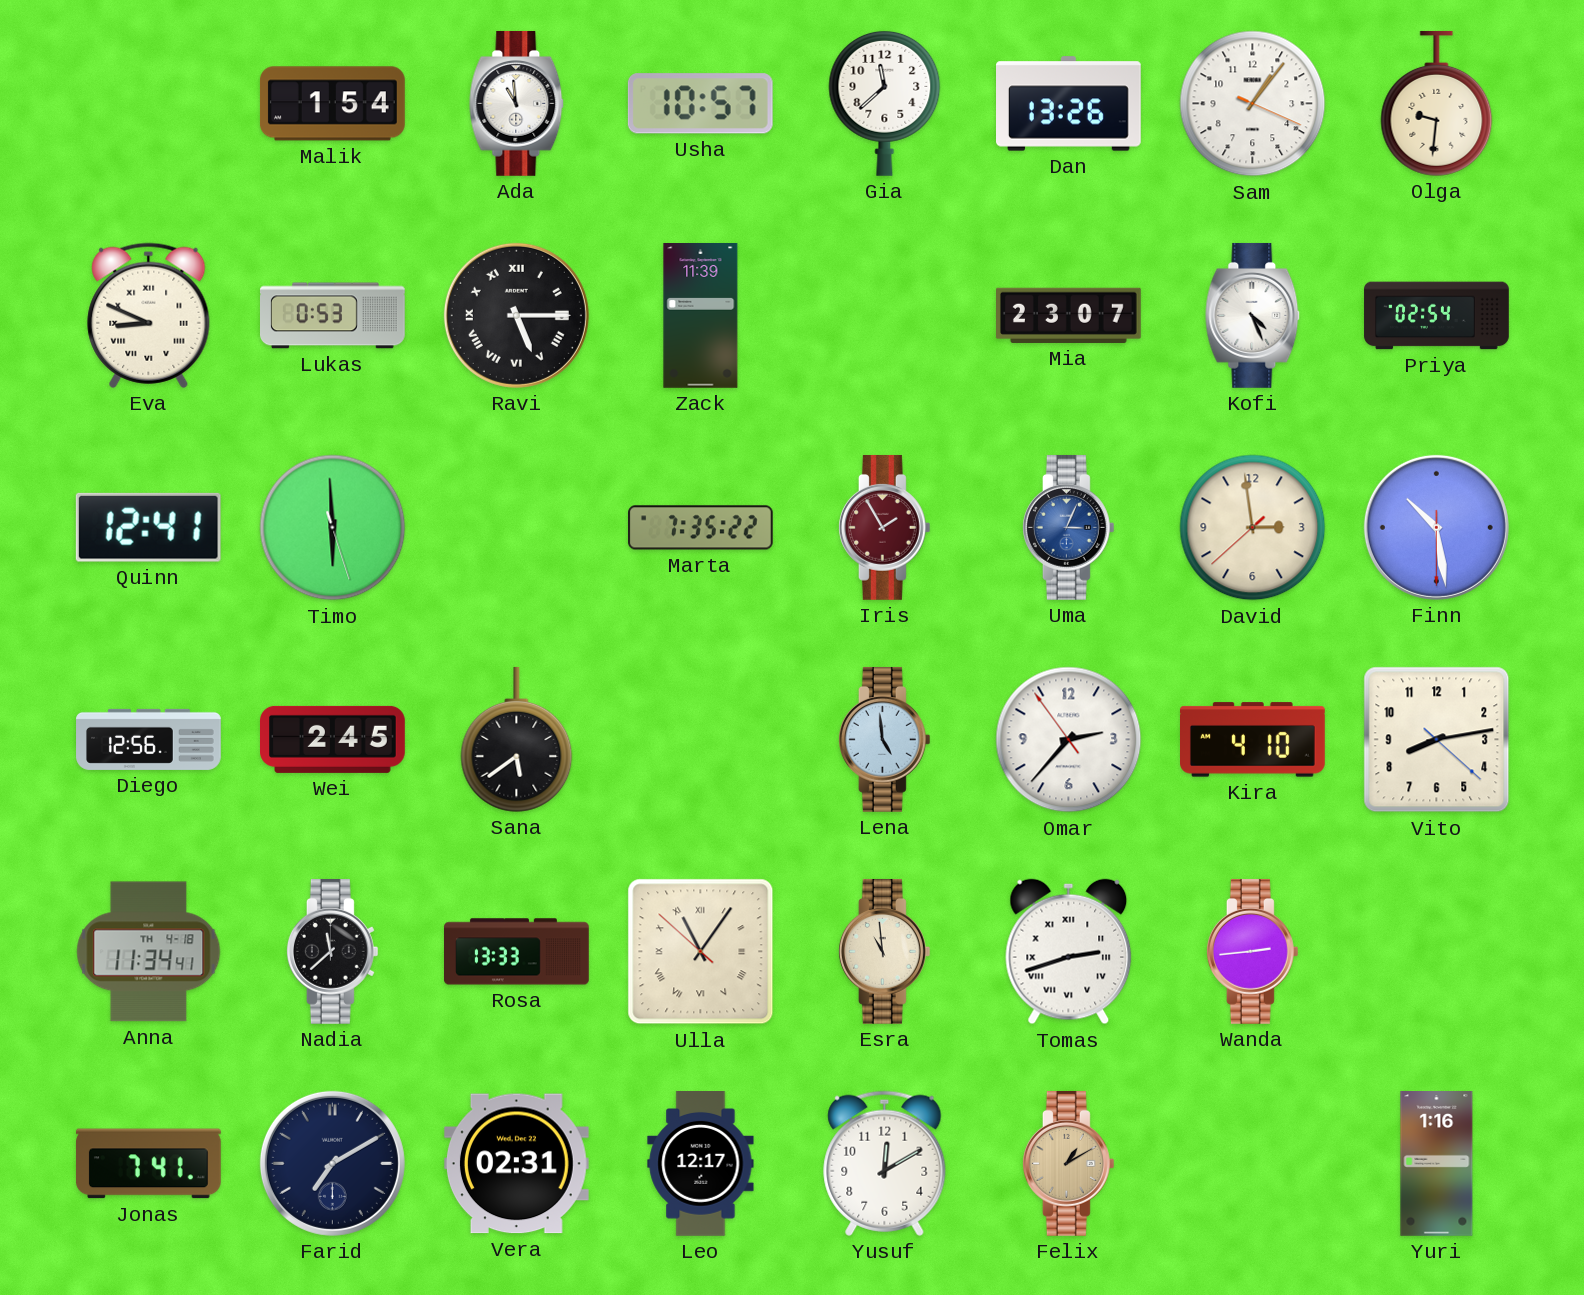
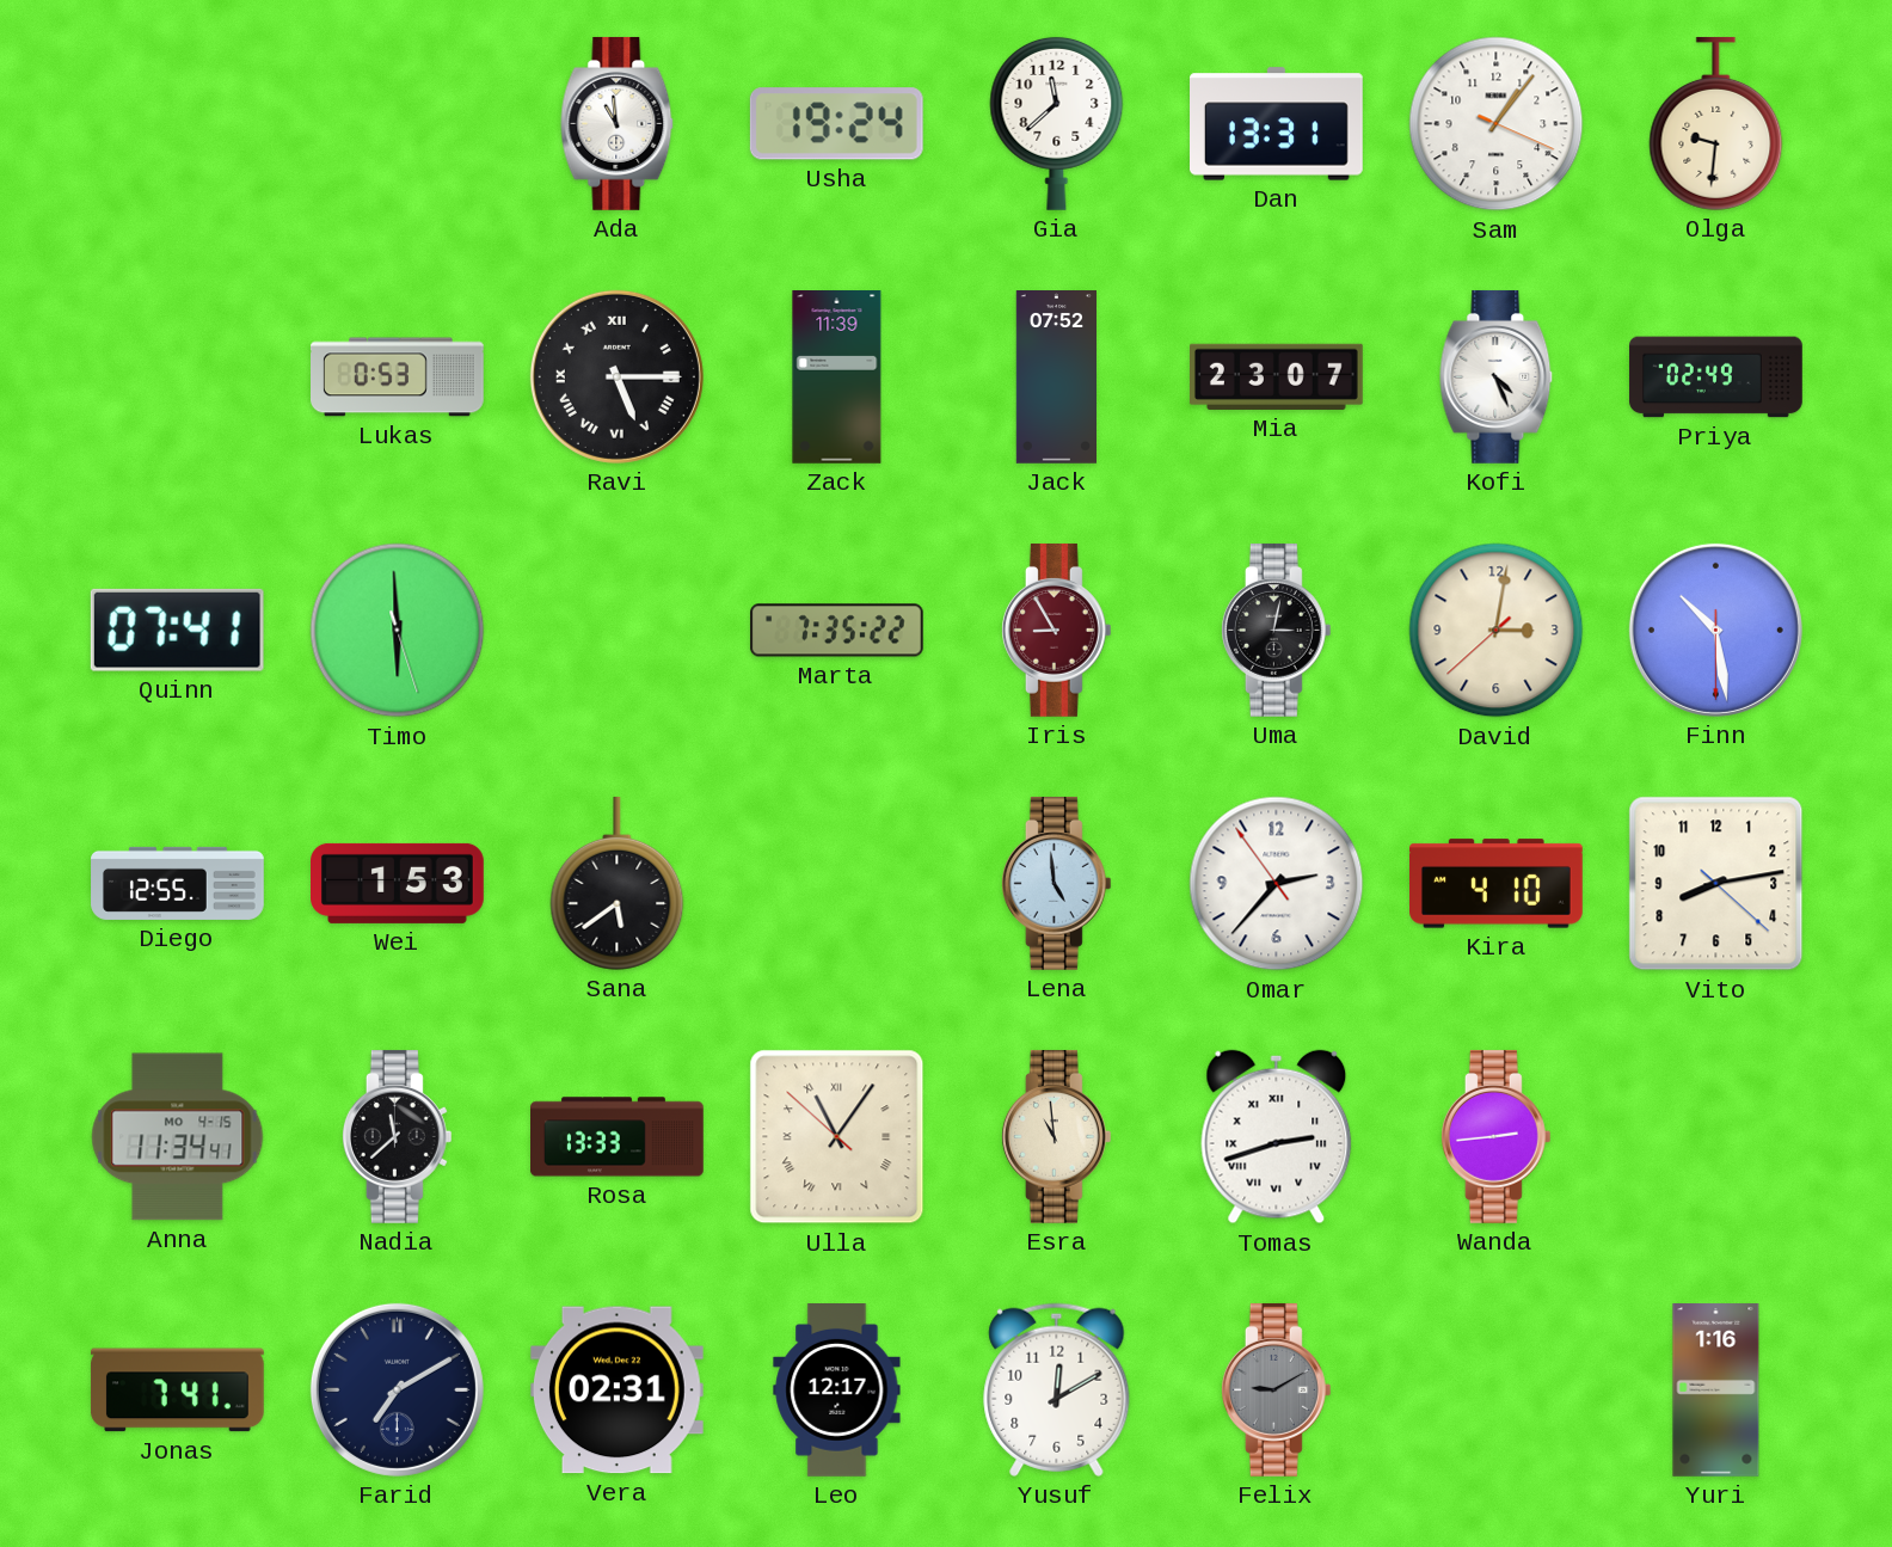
Malik: 1:54 -> none (332, 104)
Usha: 10:57 -> 19:24 (836, 124)
Dan: 13:26 -> 13:31 (1277, 124)
Eva: 8:49 -> none (149, 315)
Jack: none -> 07:52 (1056, 377)
Priya: 02:54 -> 02:49 (1716, 377)
Quinn: 12:41 -> 07:41 (177, 630)
Iris: 1:55 -> 8:55 (1056, 630)
Uma: 3:04 -> 3:02 (1276, 630)
Uma dial: blue -> black (1276, 630)
David: 2:58 -> 3:01 (1497, 631)
Diego: 12:56 -> 12:55 (178, 883)
Wei: 2:45 -> 1:53 (398, 883)
Anna date: TH 4-18 -> MO 4-15 (178, 1137)
Felix: 1:10 -> 9:10 (1276, 1389)
Felix dial: champagne -> grey (1276, 1389)
